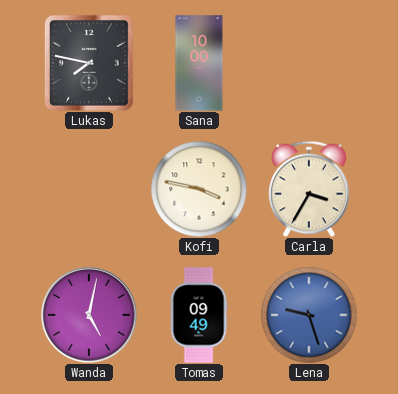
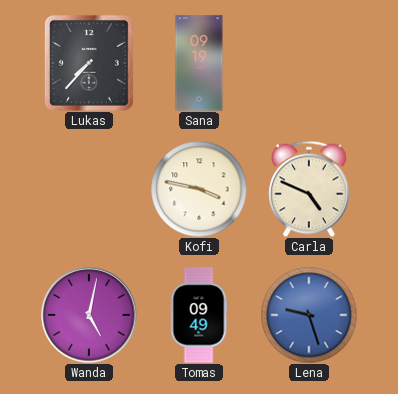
Lukas: 7:47 -> 7:37 (89, 63)
Sana: 10:00 -> 09:19 (199, 63)
Carla: 3:35 -> 4:49 (309, 189)
